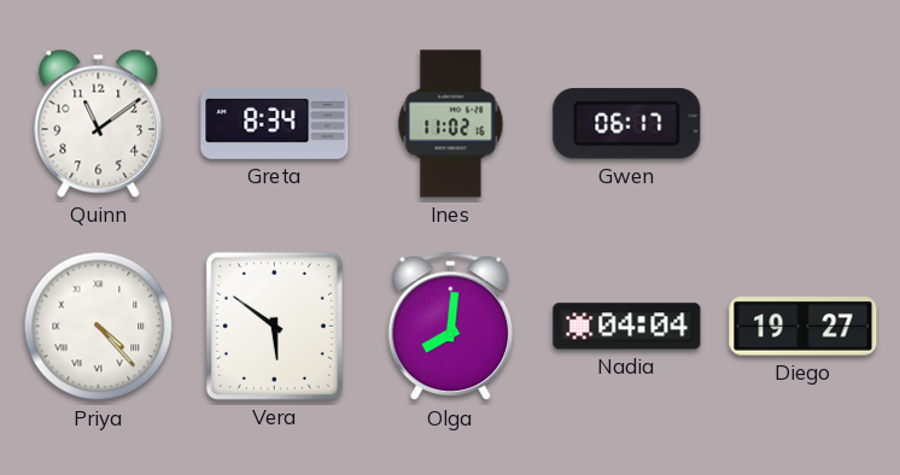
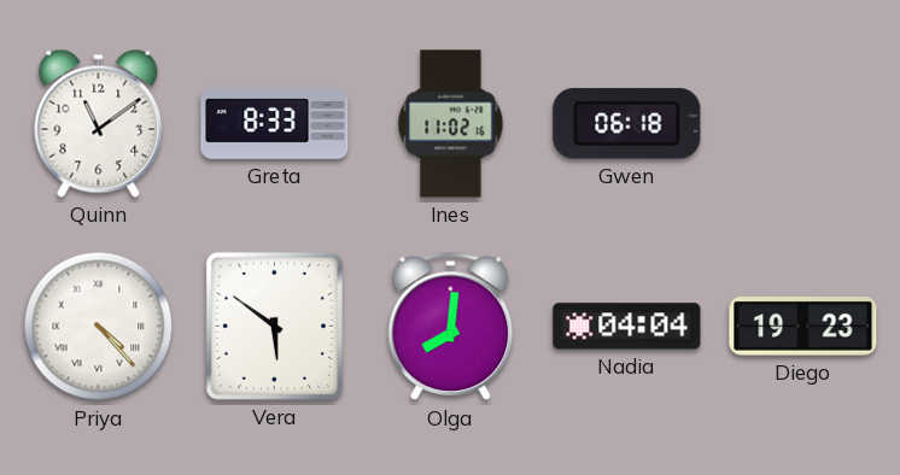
Greta: 8:34 -> 8:33 (275, 123)
Gwen: 06:17 -> 06:18 (627, 124)
Diego: 19:27 -> 19:23 (803, 327)
